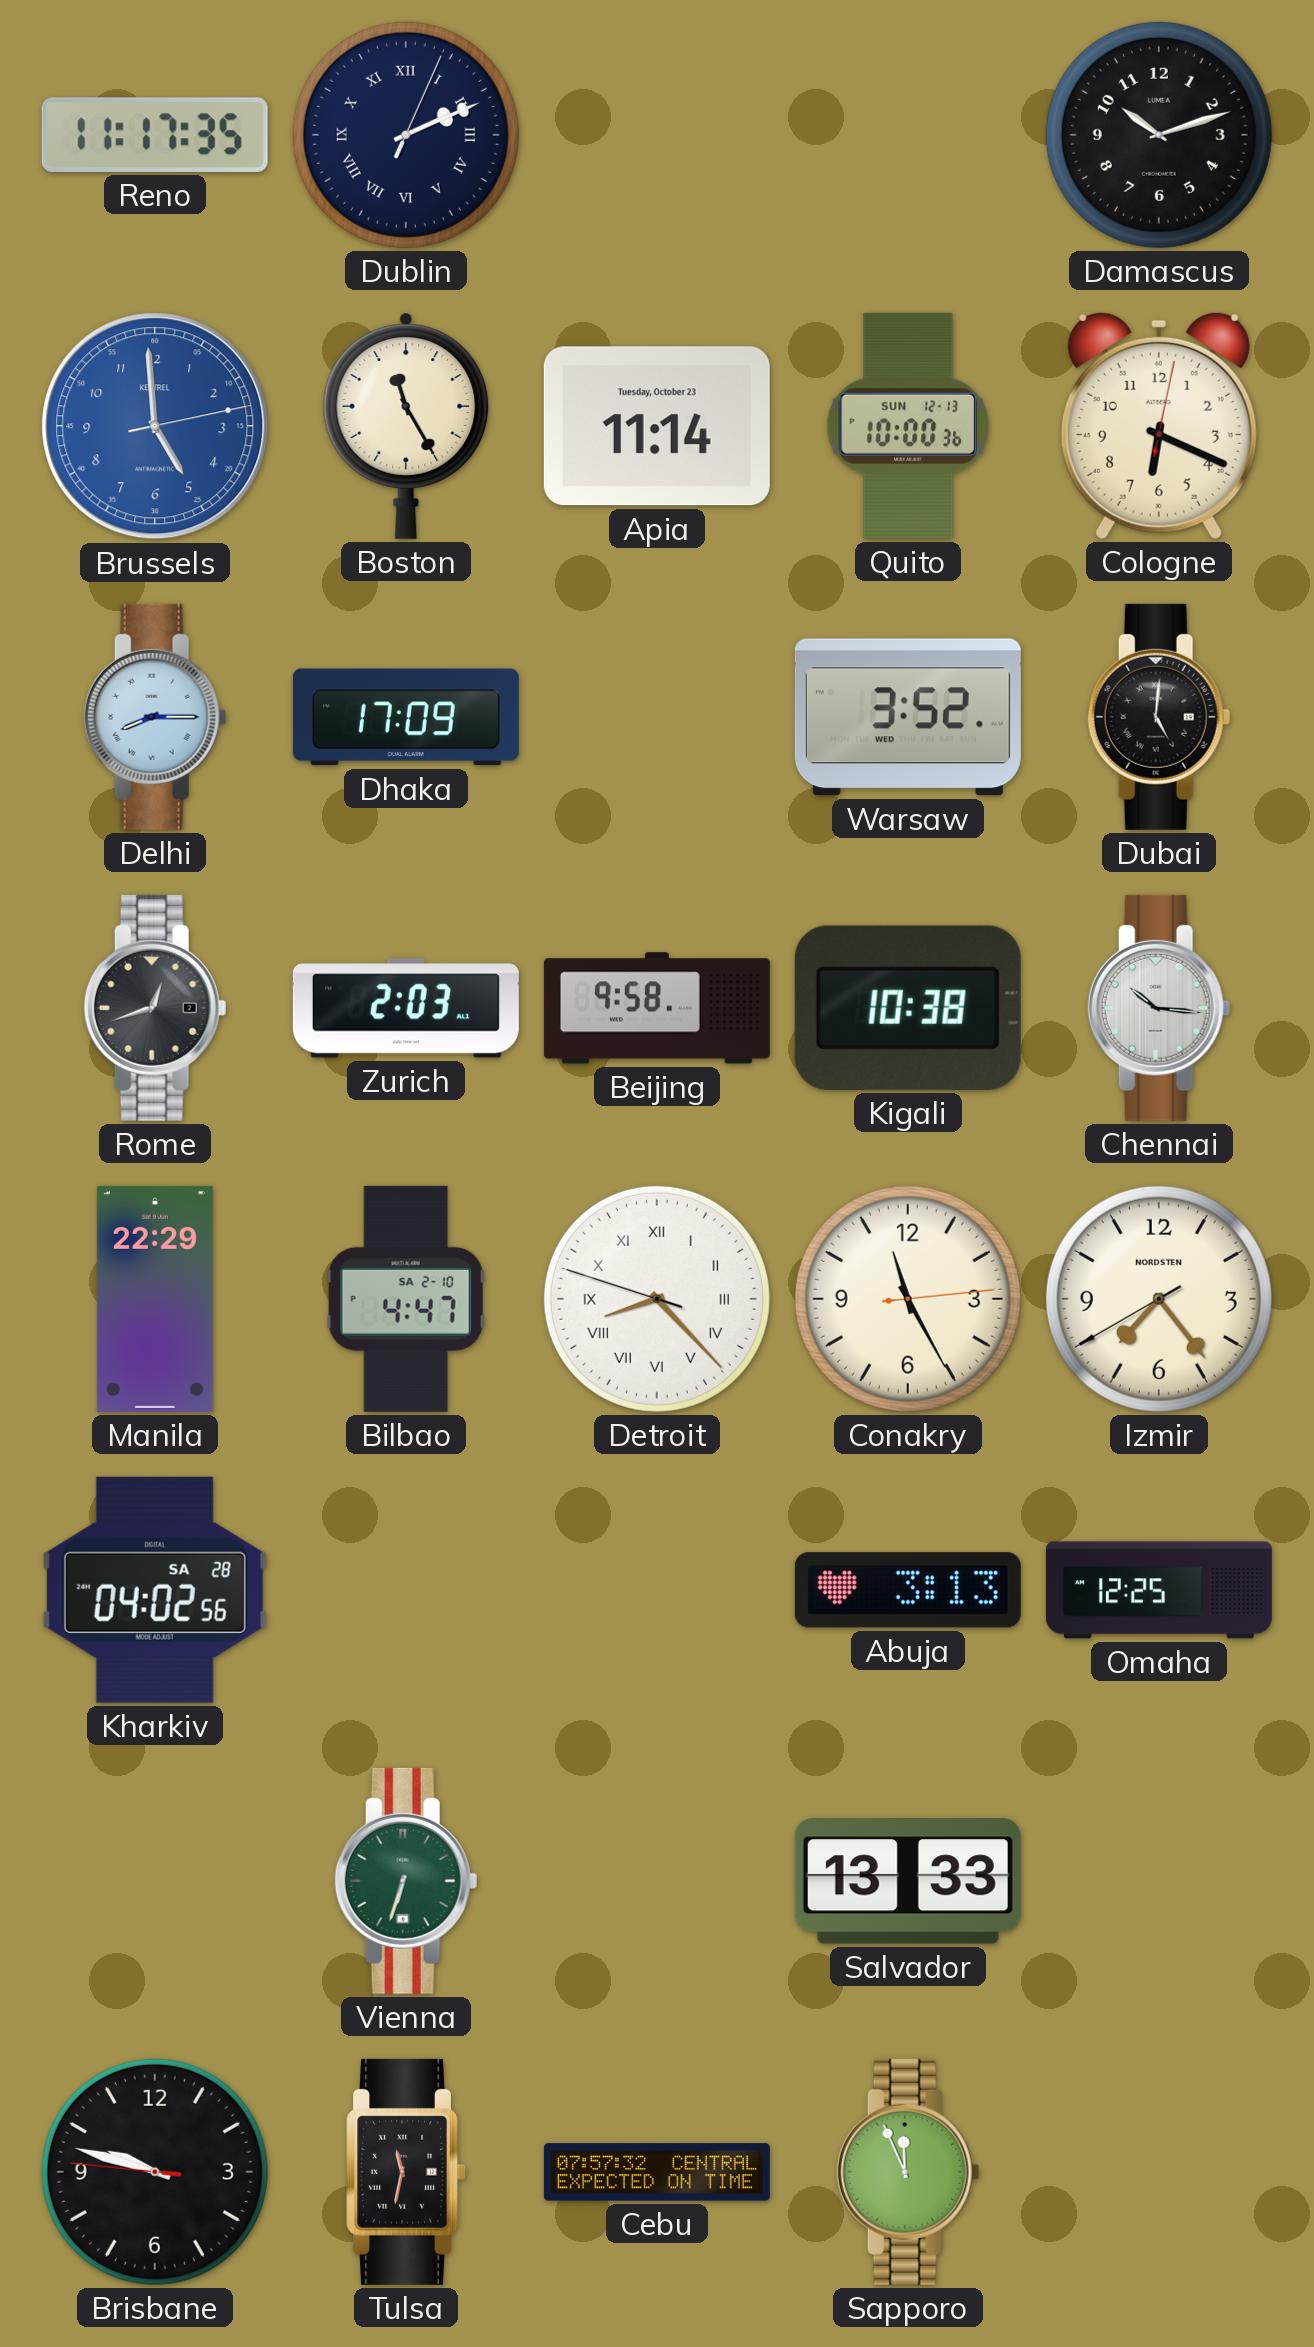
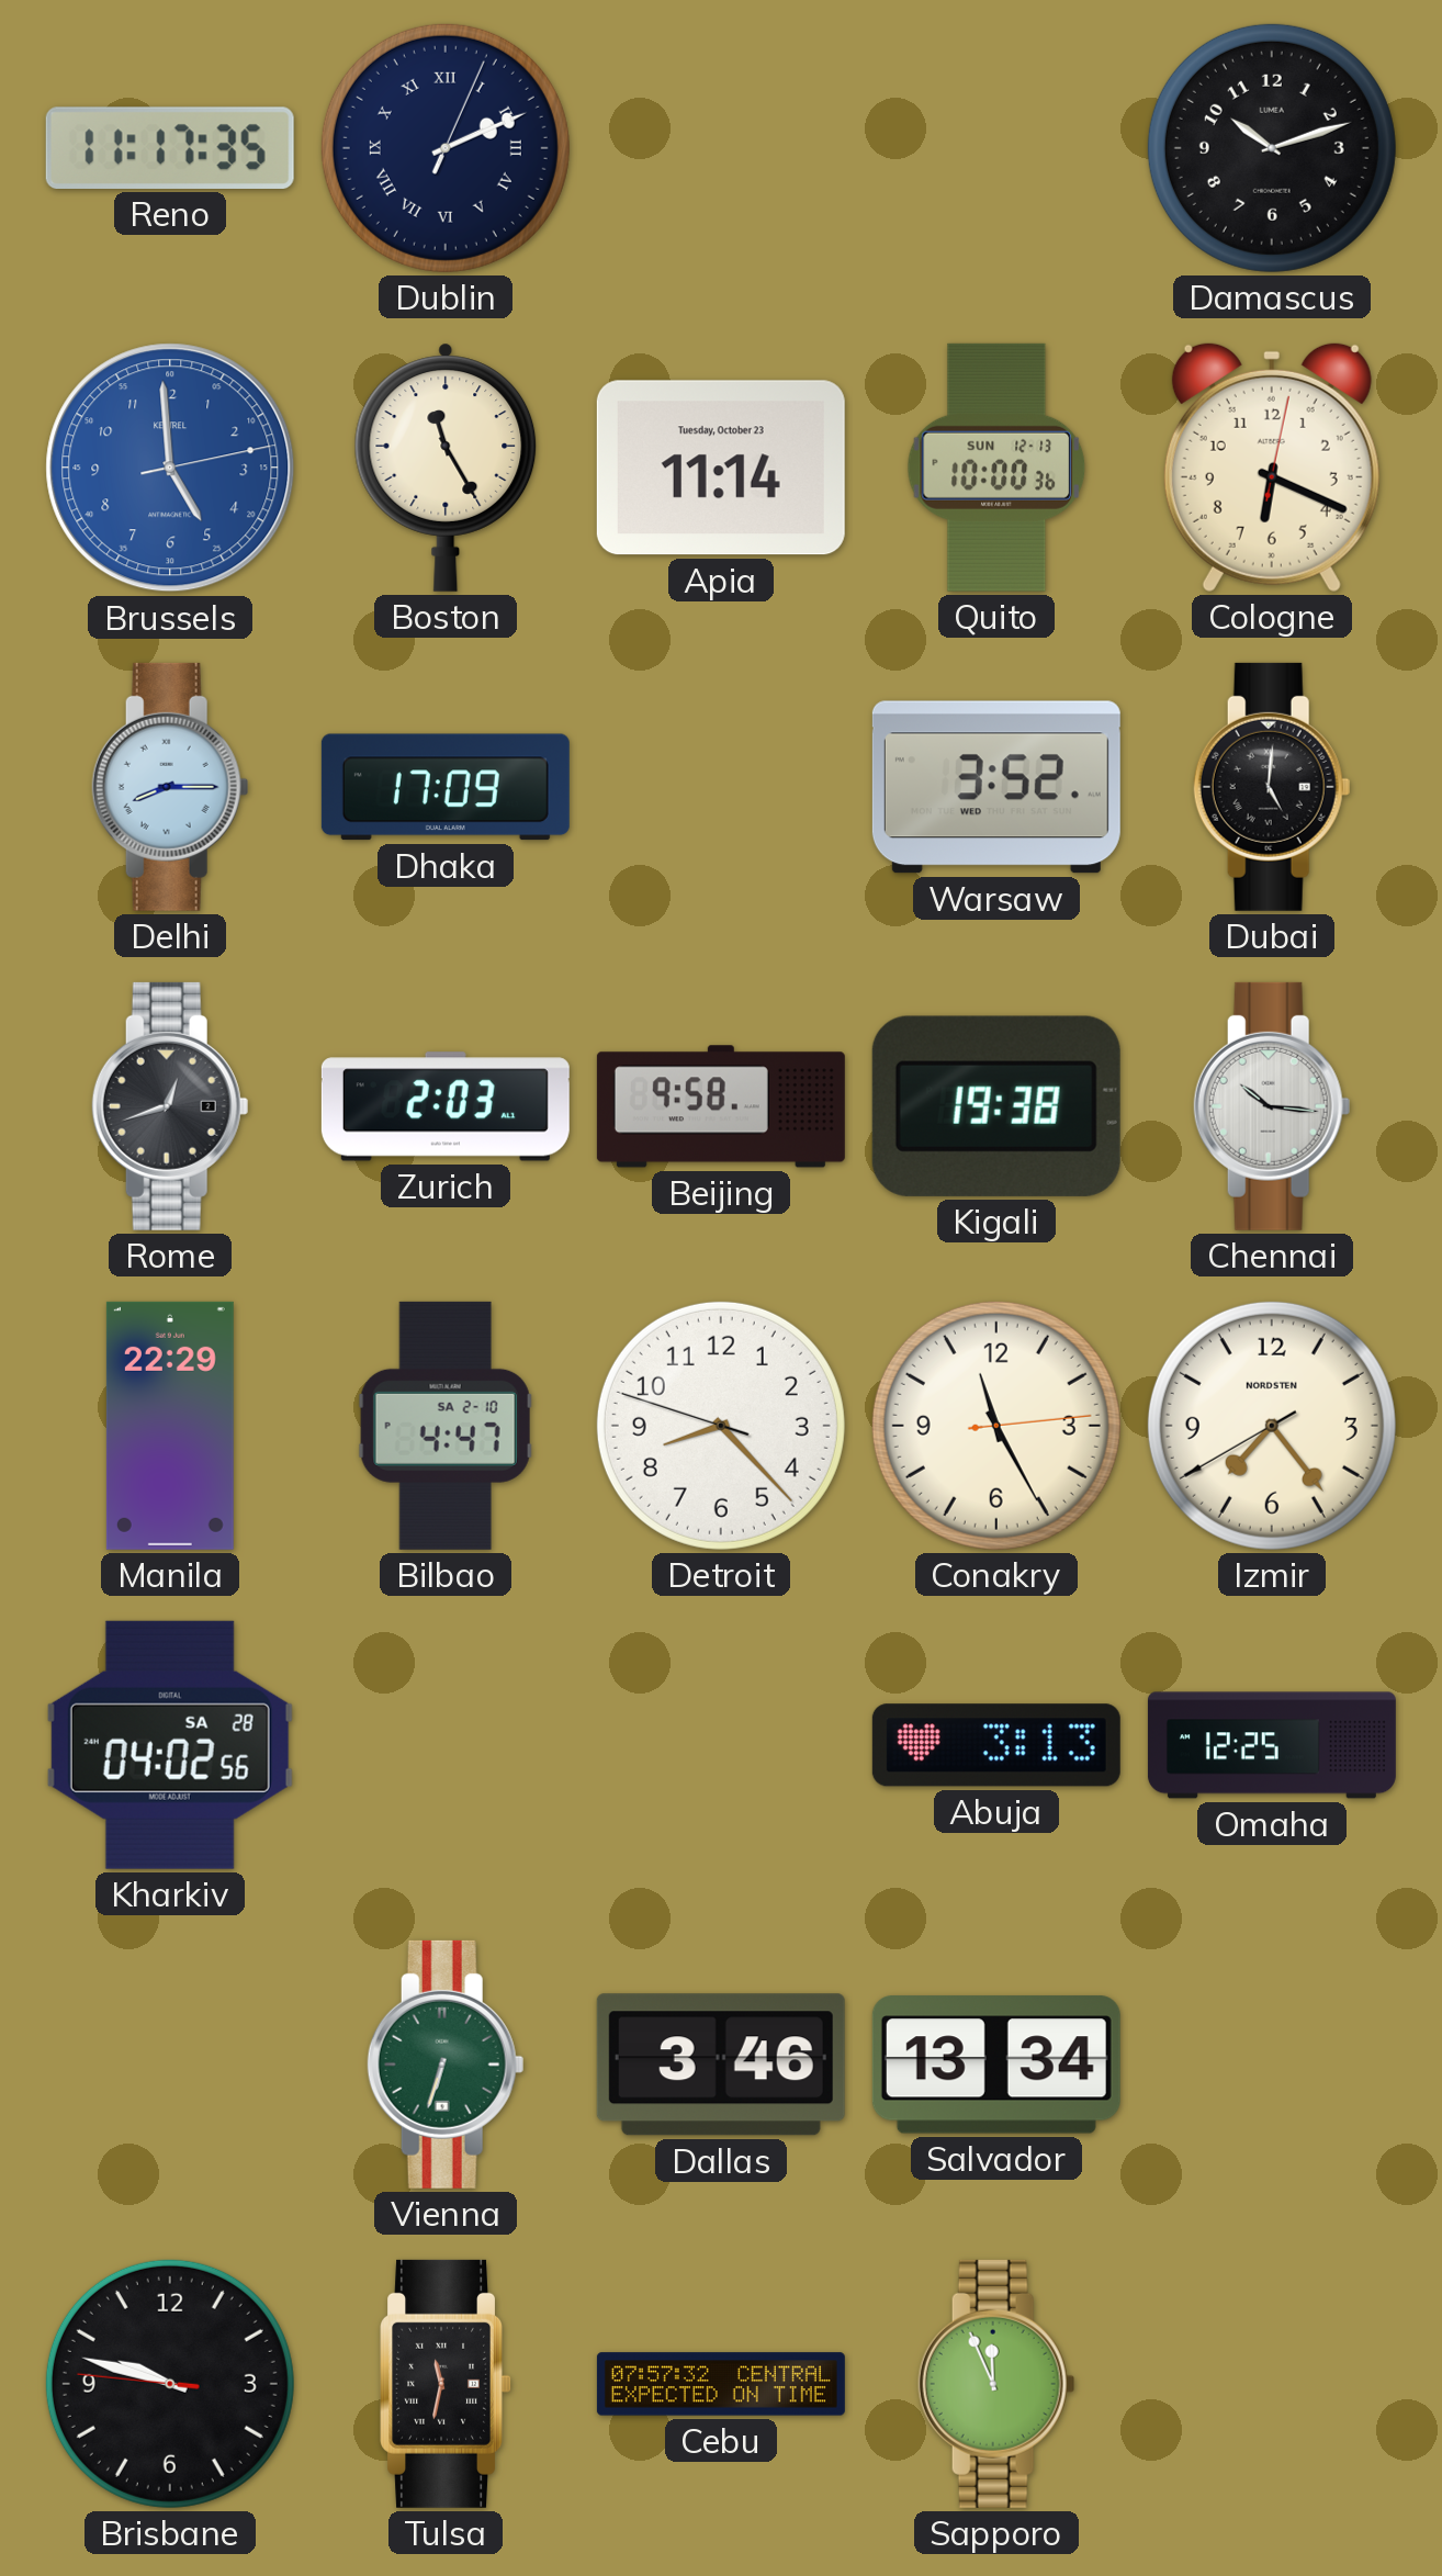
Kigali: 10:38 -> 19:38 (996, 1106)
Detroit numerals: Roman -> Arabic (721, 1426)
Dallas: none -> 3:46 (721, 2065)
Salvador: 13:33 -> 13:34 (996, 2065)
